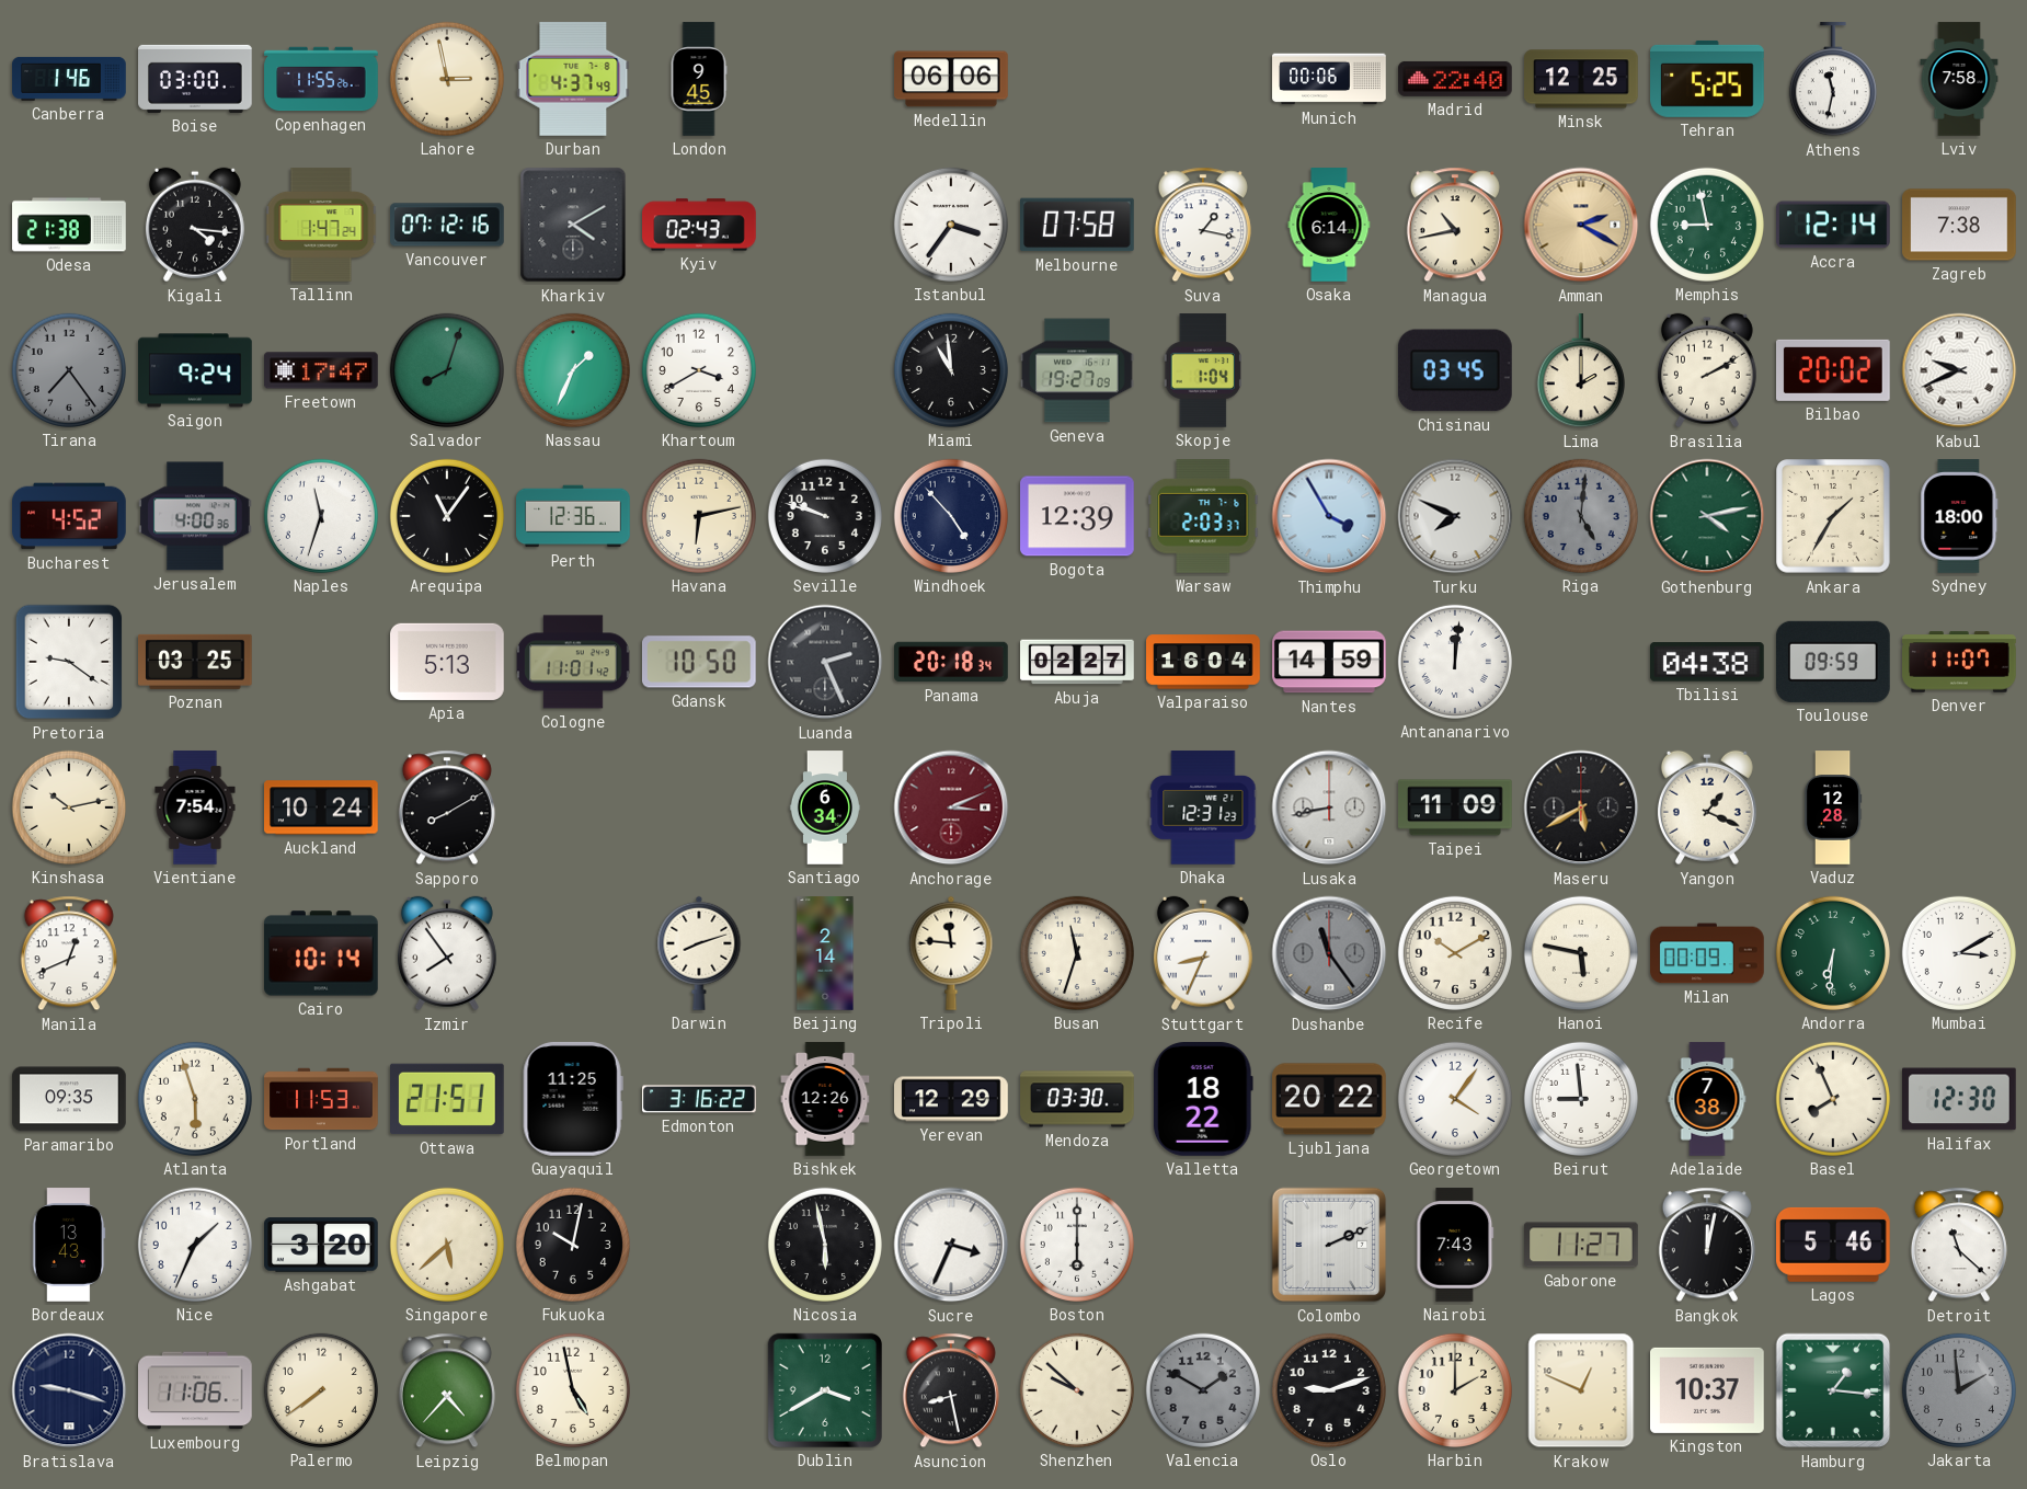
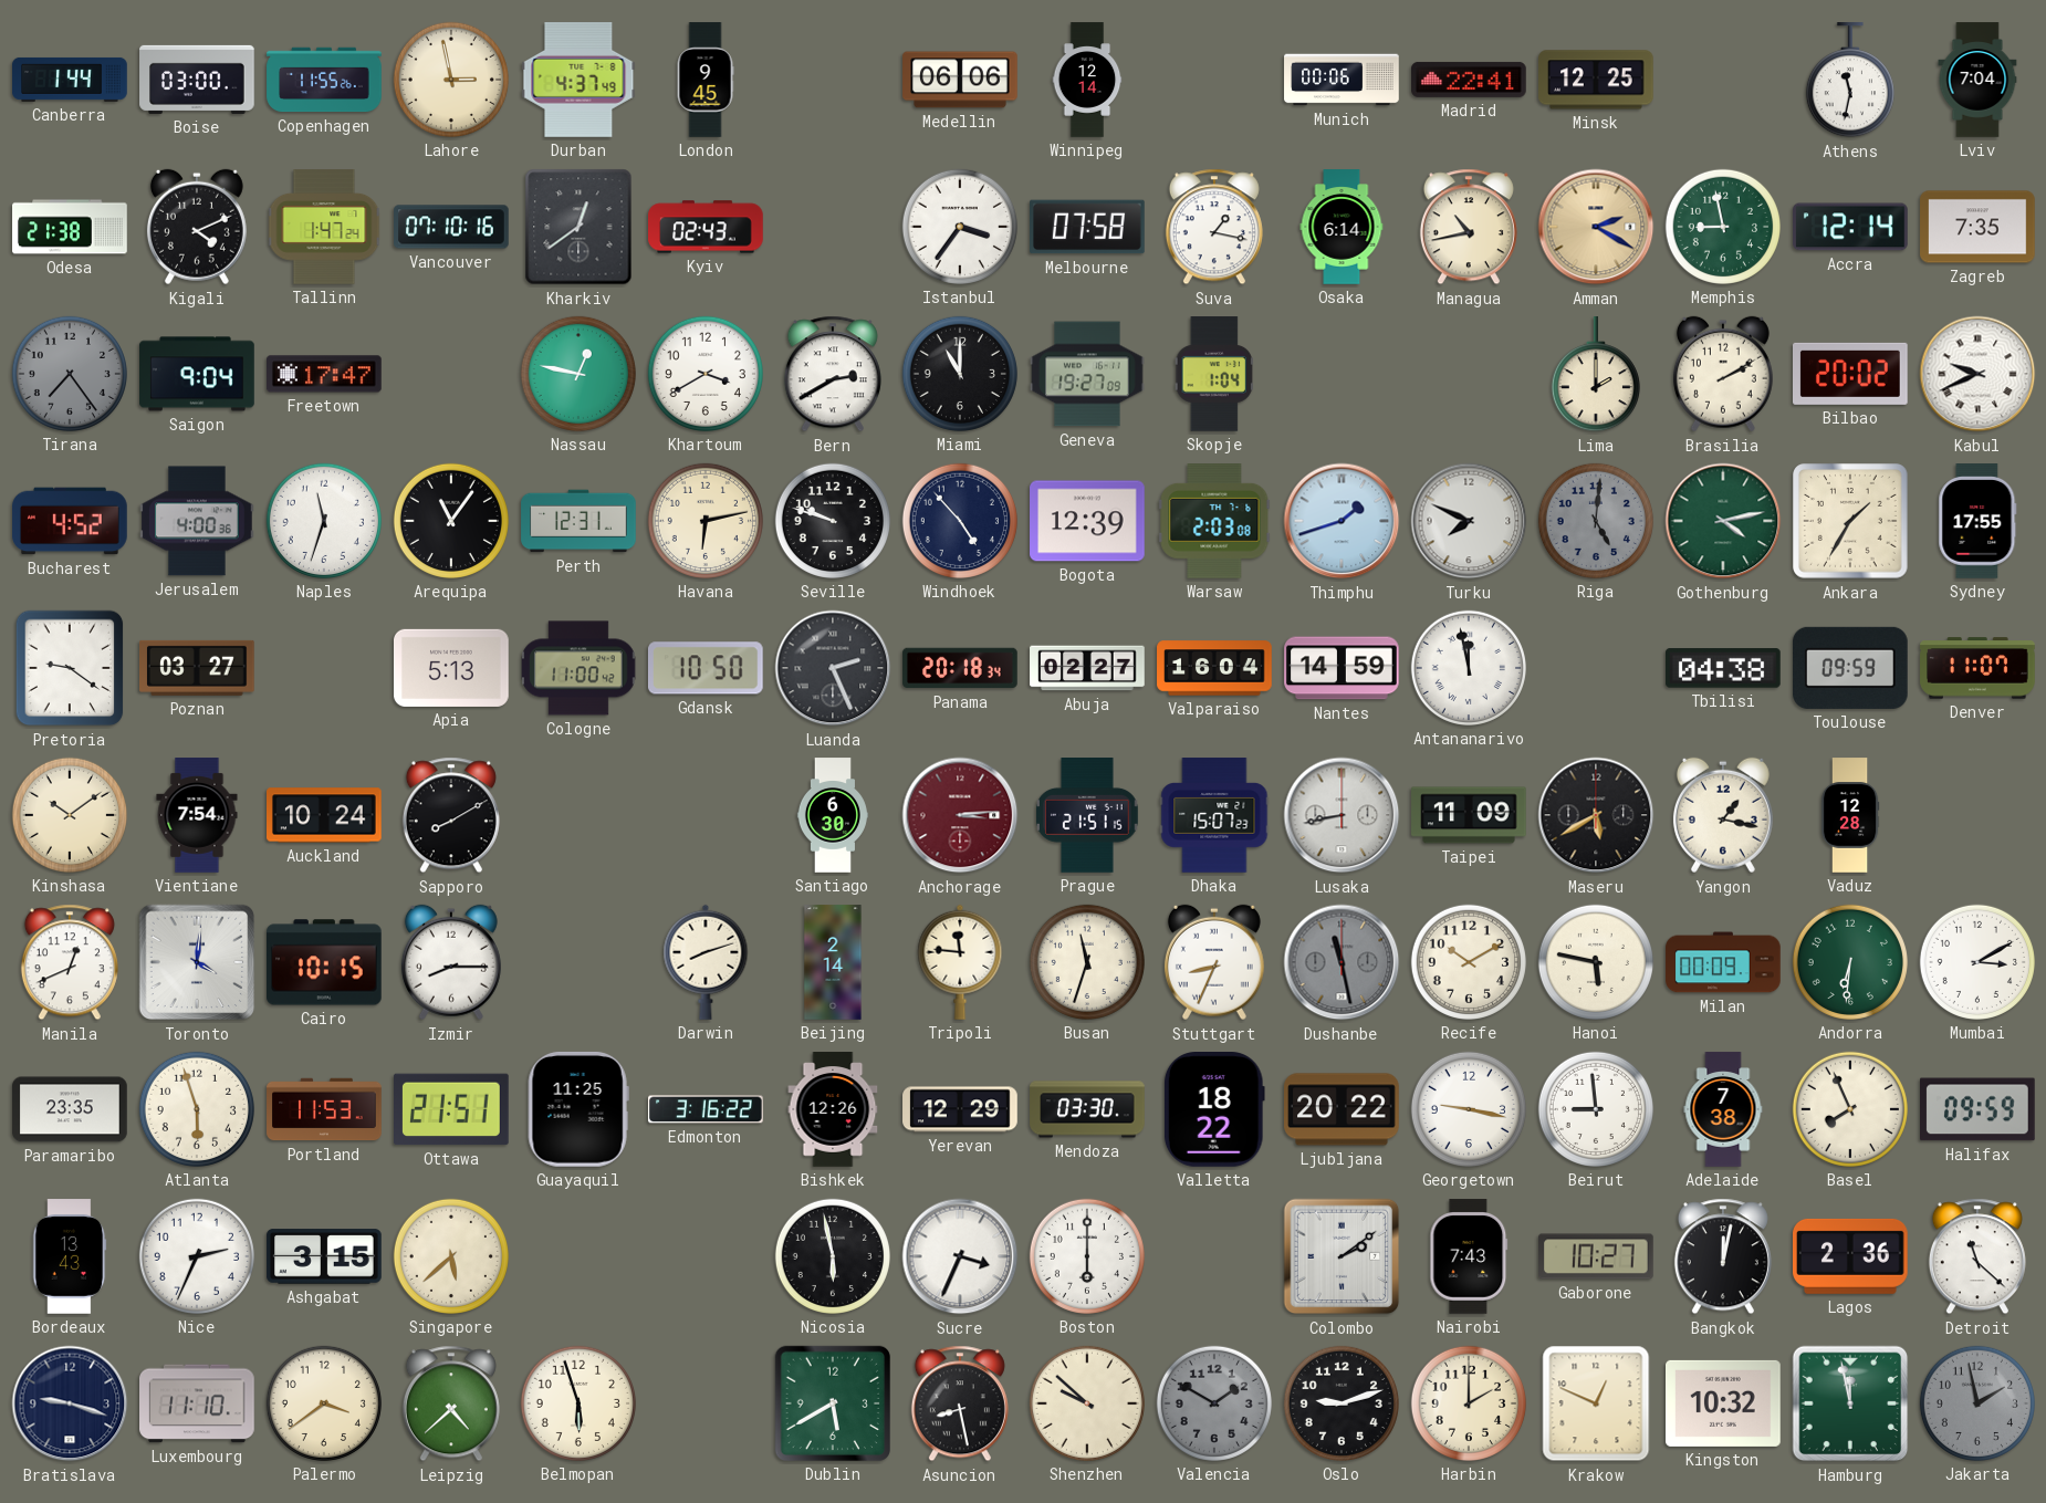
Canberra: 1:46 -> 1:44 (70, 80)
Winnipeg: none -> 12:14 (1087, 80)
Madrid: 22:40 -> 22:41 (1469, 80)
Tehran: 5:25 -> none (1707, 79)
Lviv: 7:58 -> 7:04 (1977, 80)
Kigali: 4:16 -> 4:11 (197, 227)
Vancouver: 07:12 -> 07:10 (451, 227)
Kharkiv: 4:10 -> 12:39 (578, 227)
Zagreb: 7:38 -> 7:35 (1977, 227)
Saigon: 9:24 -> 9:04 (197, 374)
Salvador: 8:03 -> none (447, 370)
Nassau: 1:34 -> 12:47 (578, 374)
Bern: none -> 2:40 (833, 374)
Miami: 10:59 -> 11:00 (960, 374)
Chisinau: 03:45 -> none (1455, 370)
Perth: 12:36 -> 12:31 (578, 521)
Warsaw: 2:03:37 -> 2:03:08 (1214, 522)
Thimphu: 3:55 -> 1:42 (1342, 521)
Sydney: 18:00 -> 17:55 (1977, 521)
Poznan: 03:25 -> 03:27 (198, 668)
Cologne: 11:01 -> 11:00 (578, 668)
Antananarivo: 12:01 -> 11:58 (1469, 668)
Kinshasa: 10:13 -> 10:09 (70, 815)
Santiago: 6:34 -> 6:30 (833, 815)
Anchorage: 3:11 -> 3:14 (960, 815)
Prague: none -> 21:51 (1088, 816)
Dhaka: 12:31 -> 15:07 (1214, 815)
Yangon: 1:19 -> 1:17 (1723, 815)
Toronto: none -> 4:01 (197, 962)
Cairo: 10:14 -> 10:15 (325, 962)
Izmir: 7:54 -> 8:15 (451, 962)
Dushanbe: 11:24 -> 11:28 (1342, 962)
Paramaribo: 09:35 -> 23:35 (70, 1109)
Georgetown: 4:06 -> 9:17 (1469, 1109)
Halifax: 12:30 -> 09:59 (1979, 1109)
Nice: 1:34 -> 2:34 (197, 1256)
Ashgabat: 3:20 -> 3:15 (324, 1256)
Fukuoka: 10:02 -> none (573, 1245)
Colombo: 2:11 -> 2:09 (1342, 1256)
Gaborone: 11:27 -> 10:27 (1597, 1256)
Lagos: 5:46 -> 2:36 (1851, 1256)
Luxembourg: 11:06 -> 11:10 (197, 1403)
Palermo: 7:39 -> 3:39 (324, 1403)
Leipzig: 4:37 -> 4:38 (451, 1403)
Belmopan: 4:58 -> 5:57 (578, 1403)
Dublin: 3:40 -> 5:40 (833, 1403)
Kingston: 10:37 -> 10:32 (1724, 1403)
Hamburg: 1:16 -> 11:58 (1850, 1403)
Jakarta: 1:59 -> 1:58 (1977, 1403)
